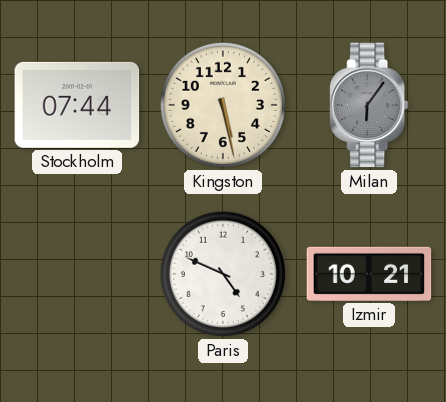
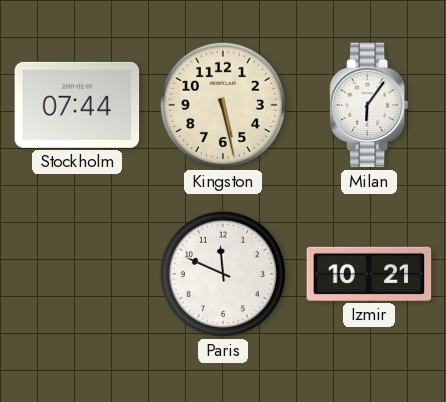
Milan dial: grey -> white (369, 105)
Paris: 4:49 -> 11:49 (223, 274)
